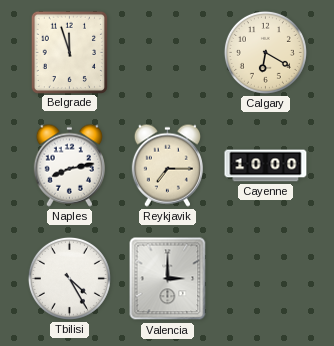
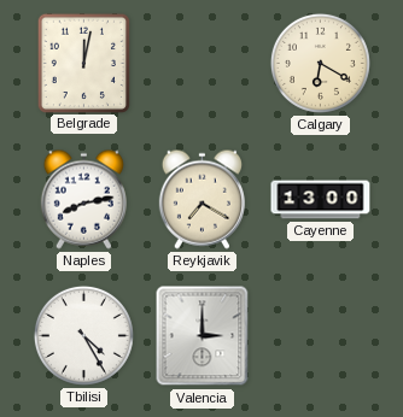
Belgrade: 11:57 -> 12:02 (83, 63)
Reykjavik: 7:15 -> 7:20 (201, 199)
Cayenne: 10:00 -> 13:00 (321, 200)
